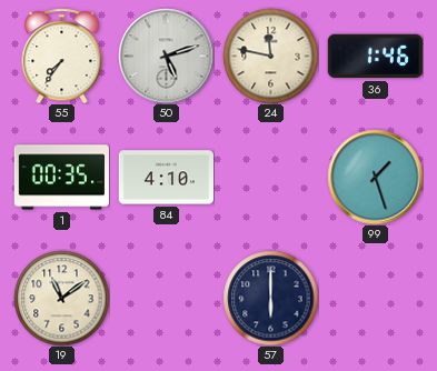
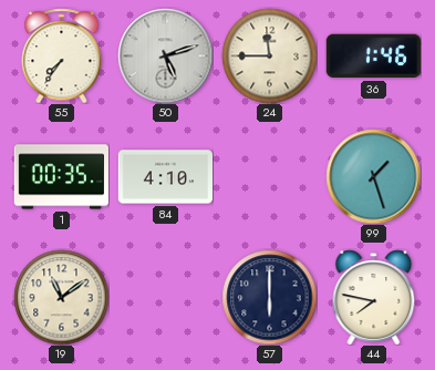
24: 11:47 -> 11:45 (269, 55)
44: none -> 7:47 (374, 297)
